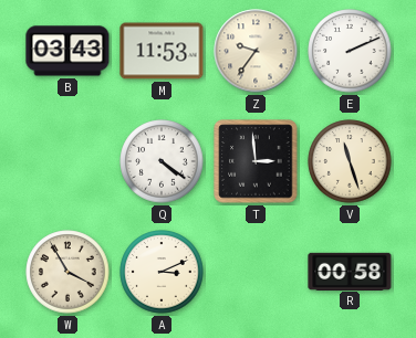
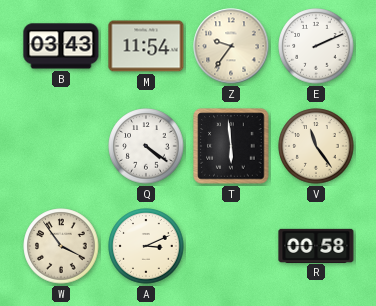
M: 11:53 -> 11:54 (146, 46)
T: 2:59 -> 5:59 (231, 146)
V: 11:27 -> 11:24 (316, 146)
W: 3:55 -> 3:54 (61, 246)
